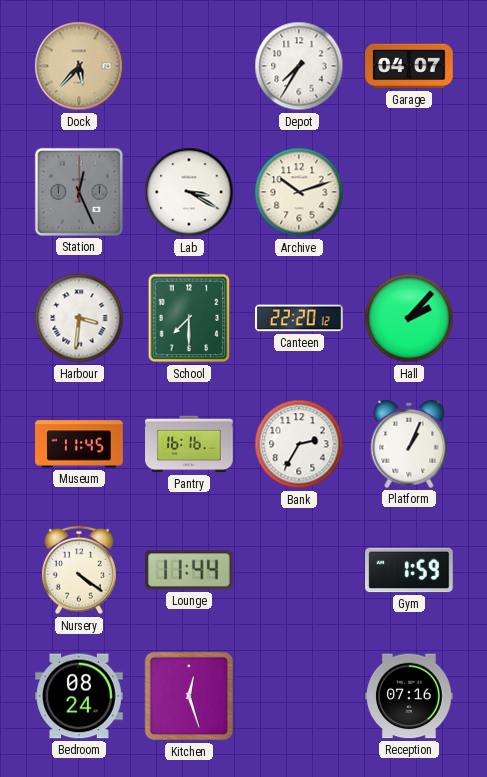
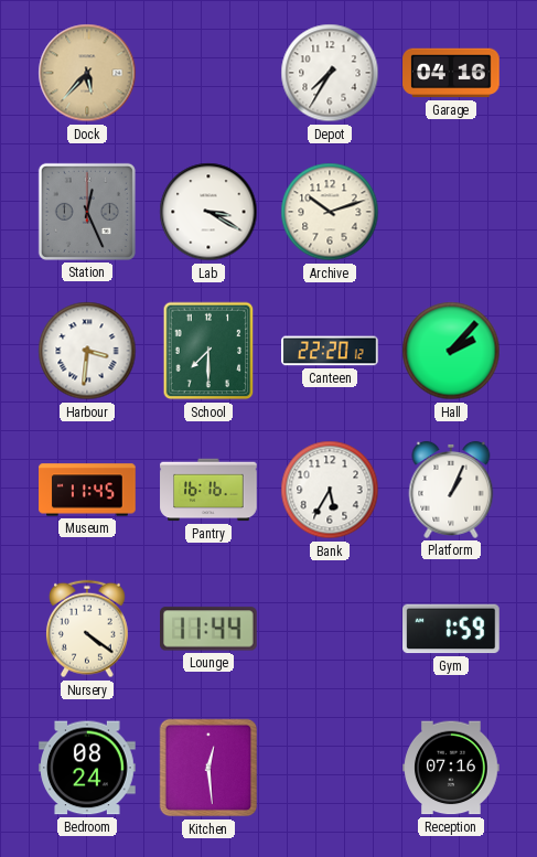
Garage: 04:07 -> 04:16 (451, 73)
Bank: 2:35 -> 5:35 (330, 490)
Kitchen: 12:27 -> 12:29 (208, 768)
